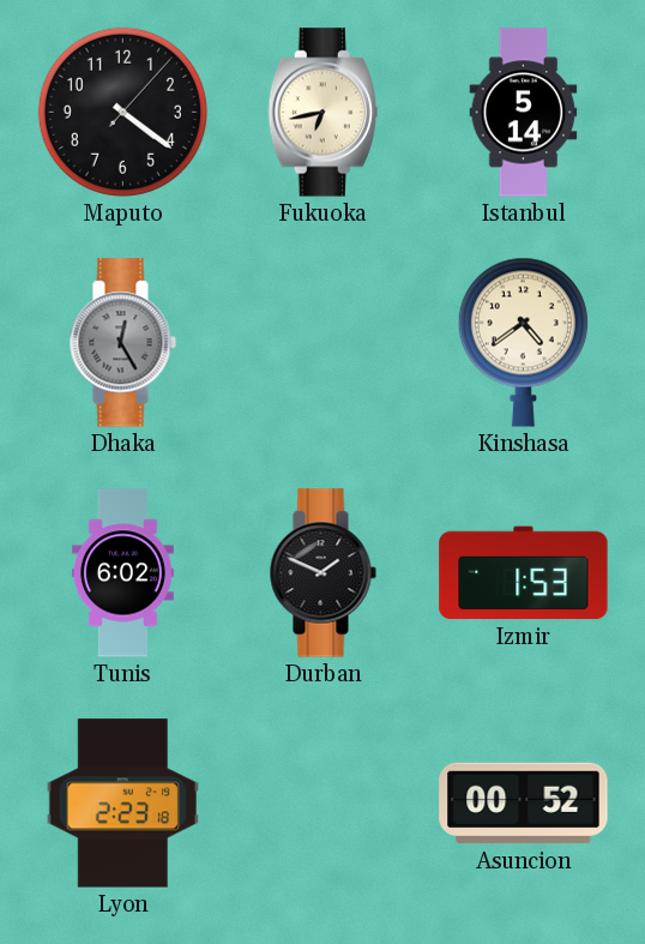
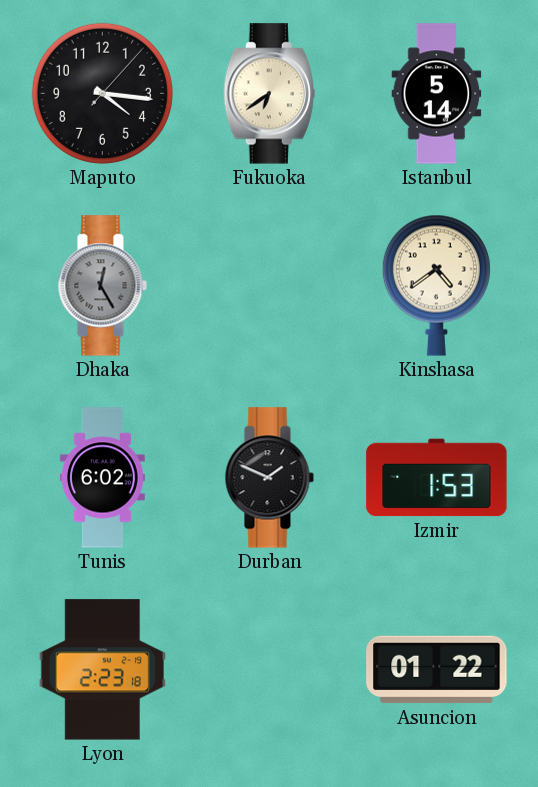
Maputo: 4:21 -> 4:16 (102, 93)
Fukuoka: 6:43 -> 6:39 (269, 94)
Asuncion: 00:52 -> 01:22 (437, 670)
